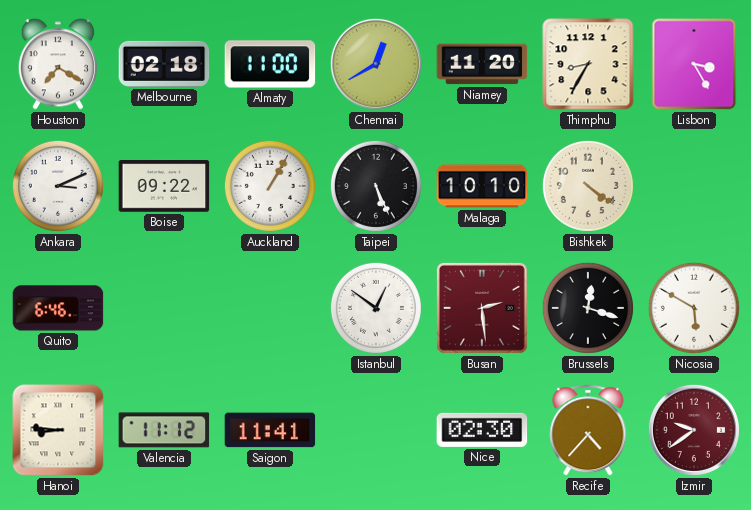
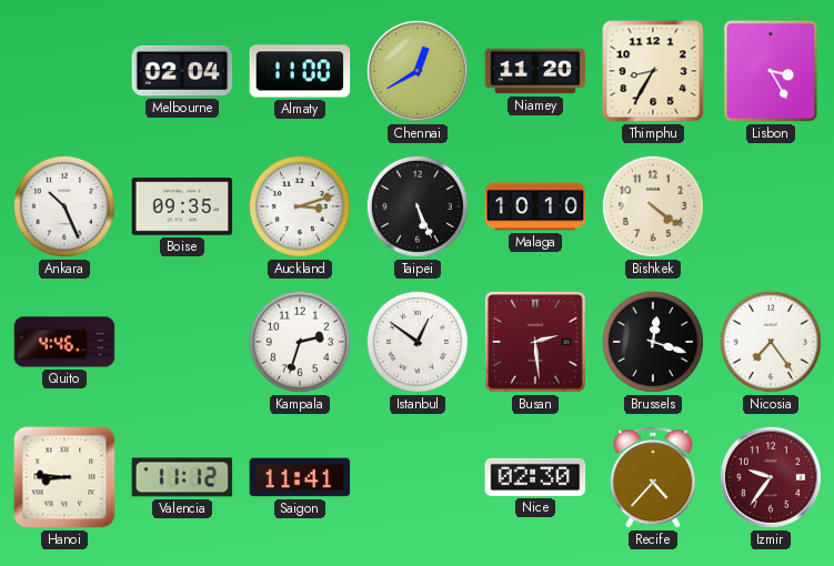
Houston: 7:20 -> none (57, 64)
Melbourne: 02:18 -> 02:04 (182, 71)
Ankara: 3:11 -> 10:26 (64, 206)
Boise: 09:22 -> 09:35 (182, 206)
Auckland: 1:05 -> 3:12 (300, 206)
Quito: 6:46 -> 4:46 (64, 342)
Kampala: none -> 2:33 (300, 342)
Nicosia: 5:50 -> 7:24 (771, 342)
Izmir: 9:39 -> 9:36 (771, 477)
